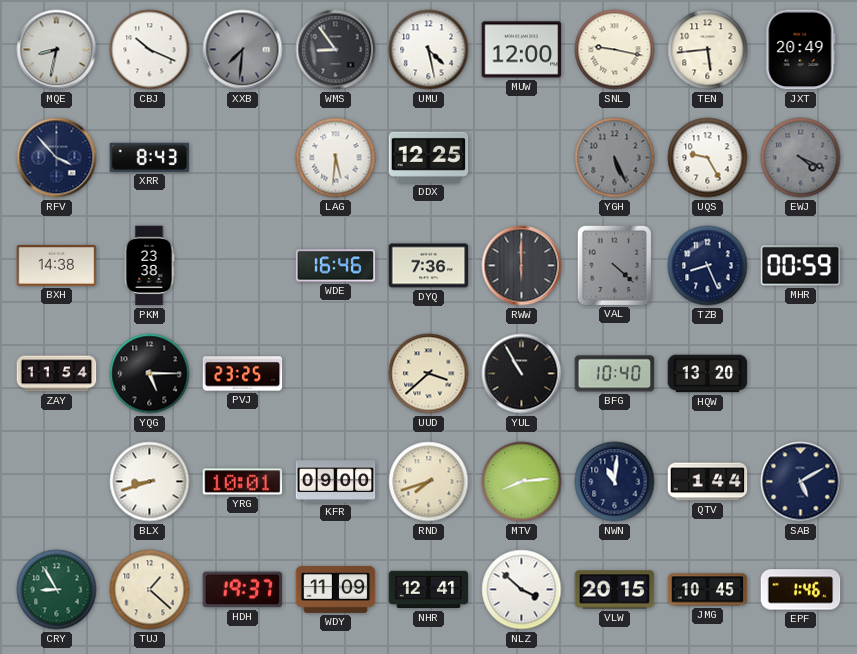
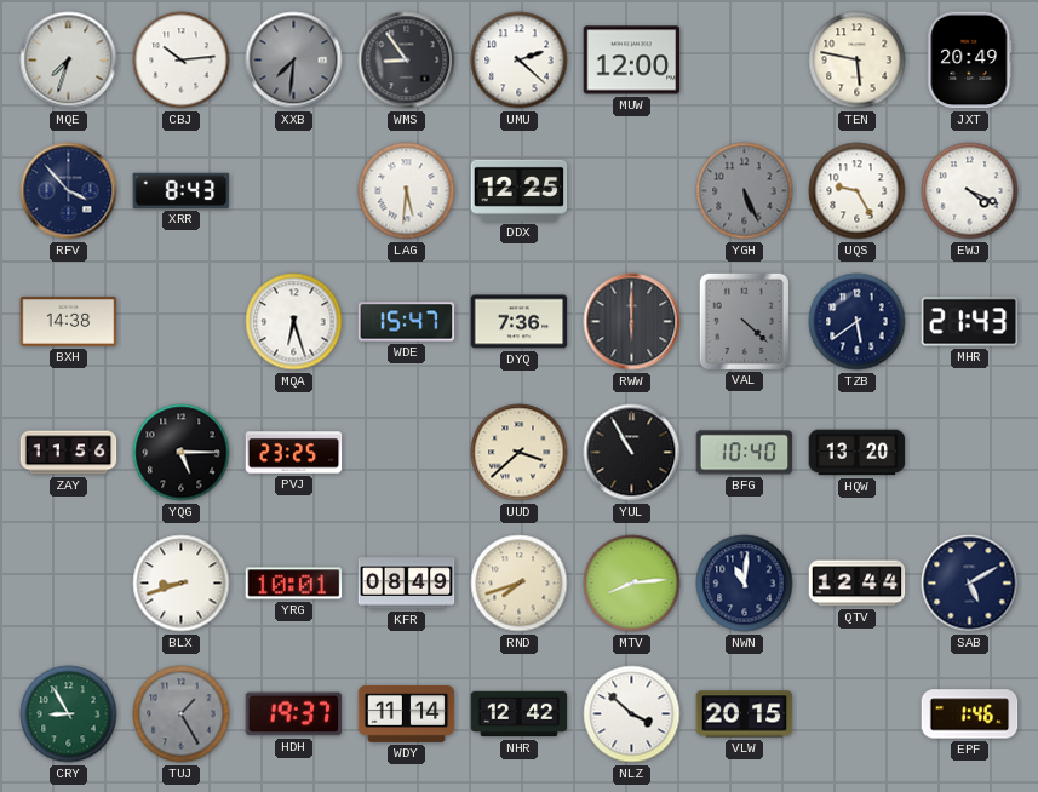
MQE: 8:32 -> 7:33 (69, 61)
CBJ: 10:19 -> 10:14 (182, 61)
UMU: 4:28 -> 2:22 (520, 61)
SNL: 9:17 -> none (615, 50)
TEN: 5:44 -> 5:47 (858, 61)
EWJ dial: grey -> white (970, 191)
PKM: 23:38 -> none (149, 266)
MQA: none -> 6:27 (294, 322)
WDE: 16:46 -> 15:47 (407, 322)
TZB: 8:26 -> 5:39 (858, 322)
MHR: 00:59 -> 21:43 (970, 322)
ZAY: 11:54 -> 11:56 (69, 453)
KFR: 09:00 -> 08:49 (407, 584)
QTV: 1:44 -> 12:44 (858, 584)
TUJ: 1:22 -> 1:25 (182, 714)
TUJ dial: cream -> grey (182, 714)
WDY: 11:09 -> 11:14 (407, 713)
NHR: 12:41 -> 12:42 (520, 714)
JMG: 10:45 -> none (708, 590)
